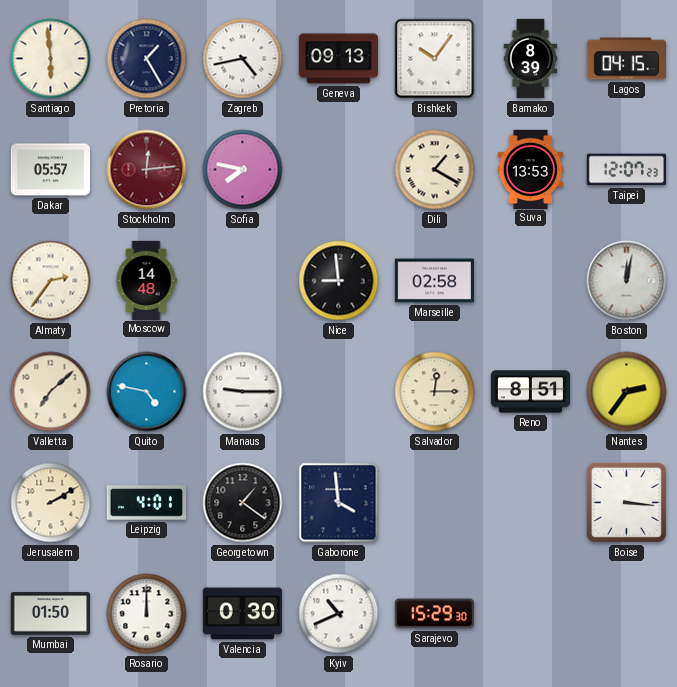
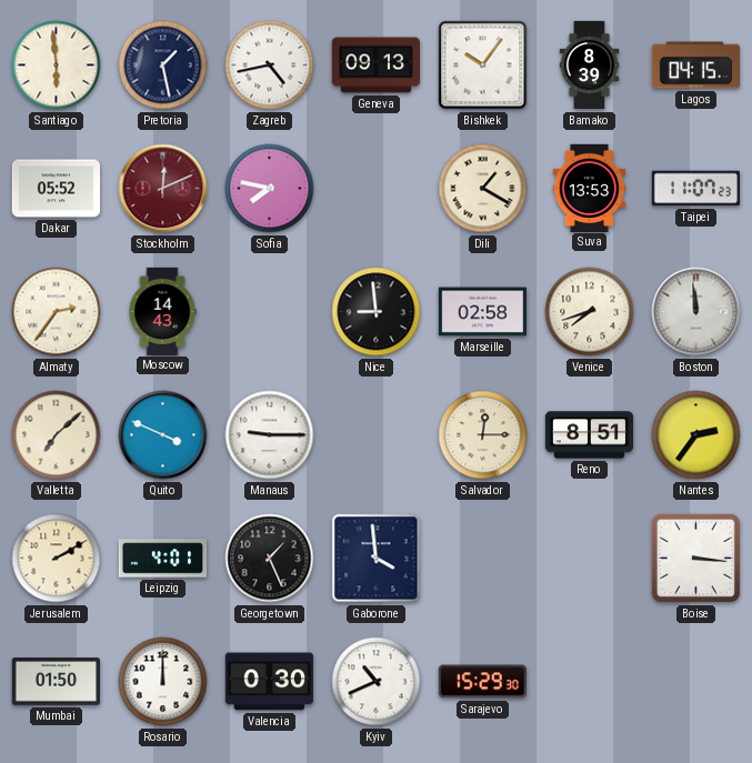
Pretoria: 1:25 -> 1:28 (163, 66)
Dakar: 05:57 -> 05:52 (56, 189)
Stockholm: 12:14 -> 12:11 (163, 189)
Taipei: 12:07 -> 11:07 (695, 189)
Moscow: 14:48 -> 14:43 (162, 311)
Venice: none -> 7:42 (590, 312)
Boston: 12:02 -> 11:59 (696, 312)
Quito: 4:47 -> 3:49 (163, 435)
Georgetown: 1:21 -> 1:26 (270, 559)
